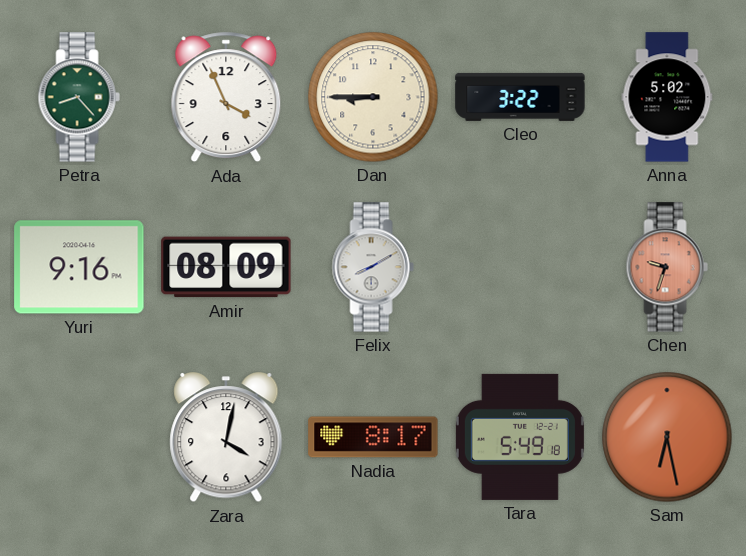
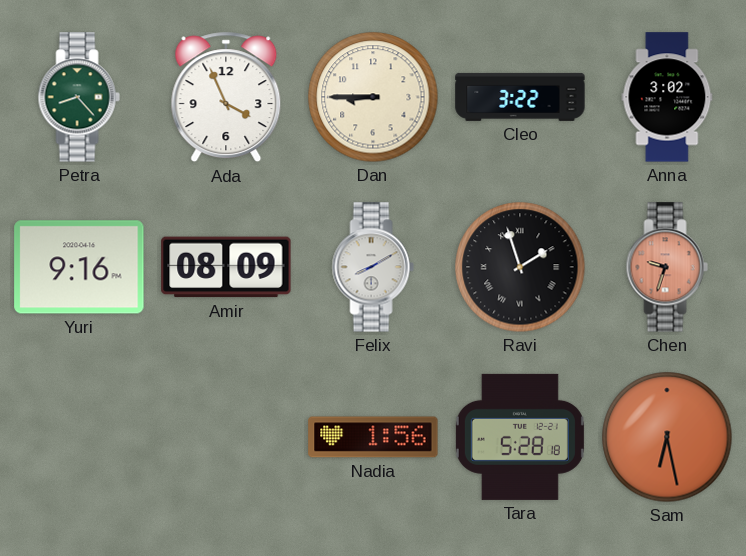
Anna: 5:02 -> 3:02 (667, 97)
Ravi: none -> 1:57 (520, 267)
Zara: 4:02 -> none (226, 438)
Nadia: 8:17 -> 1:56 (373, 437)
Tara: 5:49 -> 5:28 (520, 437)
